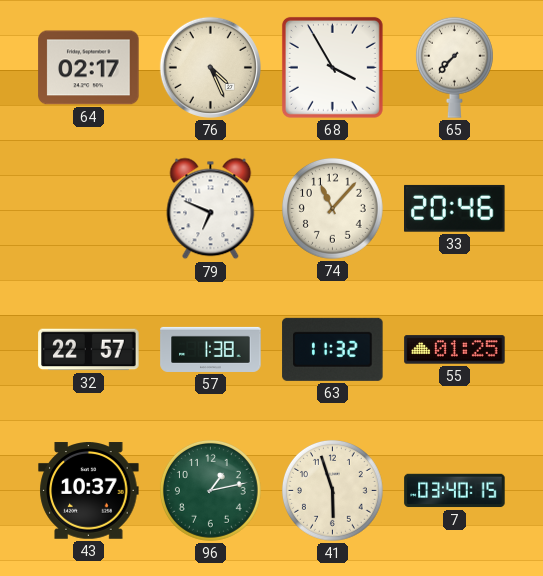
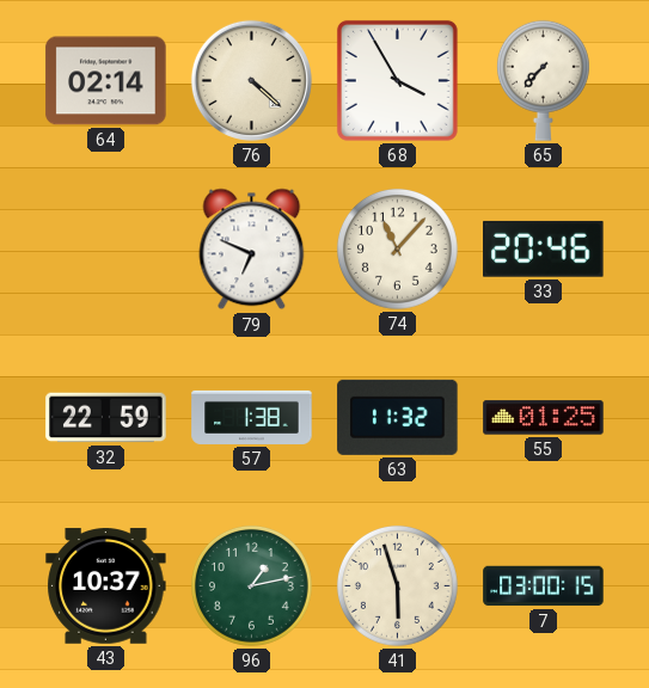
64: 02:17 -> 02:14 (106, 81)
76: 4:26 -> 4:22 (251, 80)
32: 22:57 -> 22:59 (106, 418)
7: 03:40 -> 03:00 (544, 586)
